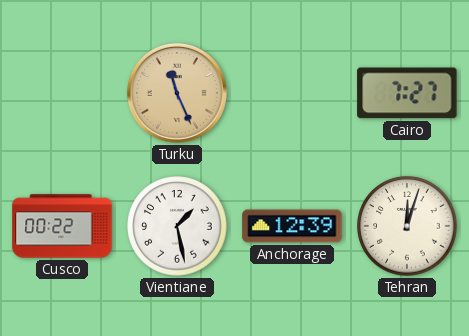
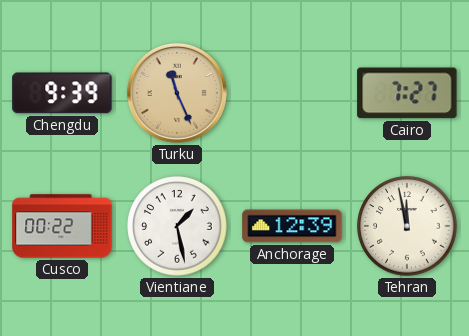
Chengdu: none -> 9:39 (62, 93)
Tehran: 12:03 -> 11:58 (407, 226)
